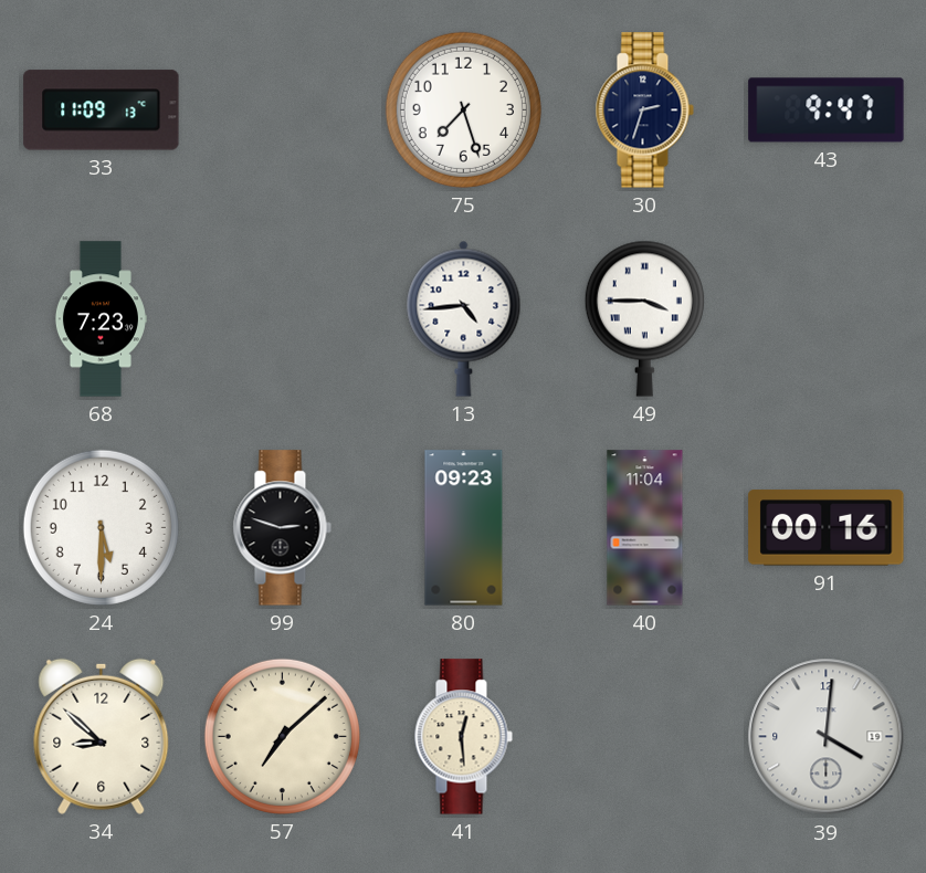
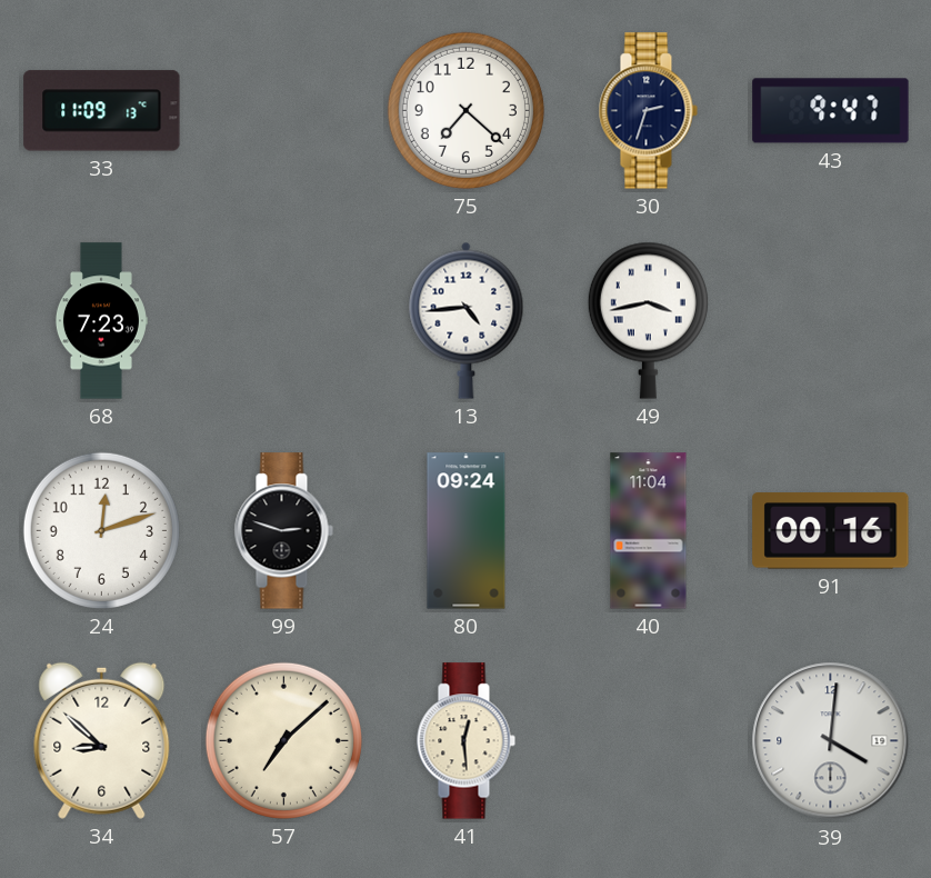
75: 7:27 -> 7:22 (465, 110)
49: 3:45 -> 3:43 (648, 320)
24: 5:30 -> 12:12 (101, 530)
80: 09:23 -> 09:24 (467, 531)
